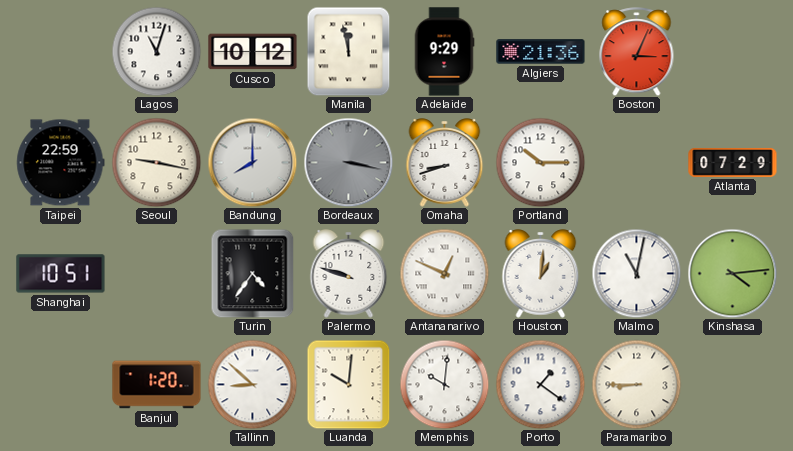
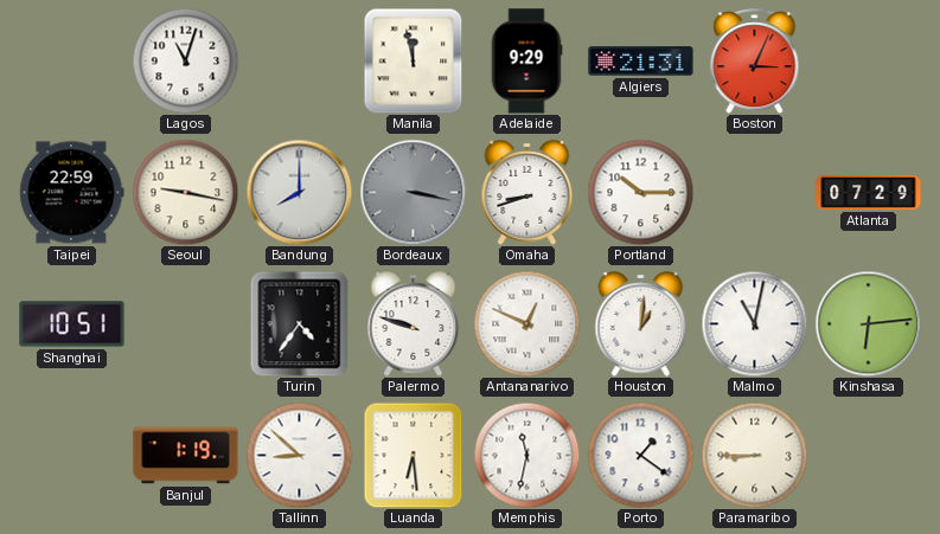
Cusco: 10:12 -> none (253, 52)
Algiers: 21:36 -> 21:31 (641, 62)
Kinshasa: 4:14 -> 6:14 (868, 323)
Banjul: 1:20 -> 1:19 (186, 456)
Luanda: 10:01 -> 6:29 (414, 455)
Memphis: 10:01 -> 11:32 (526, 455)
